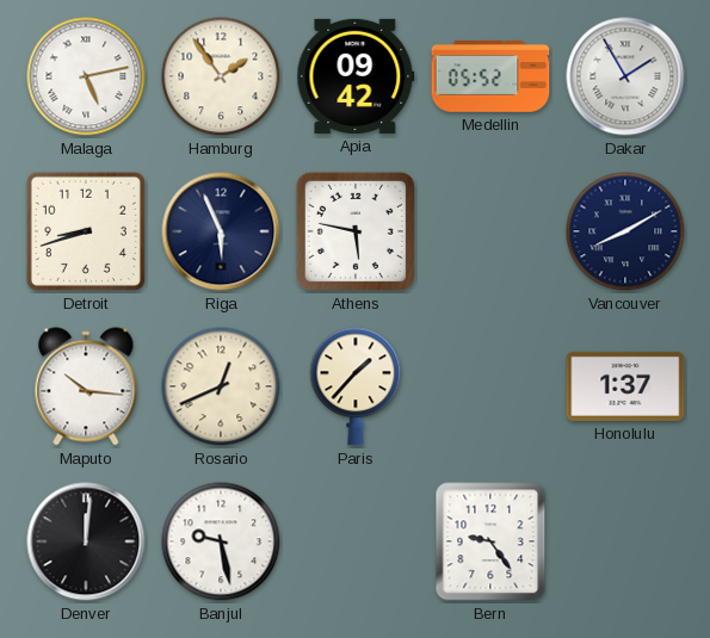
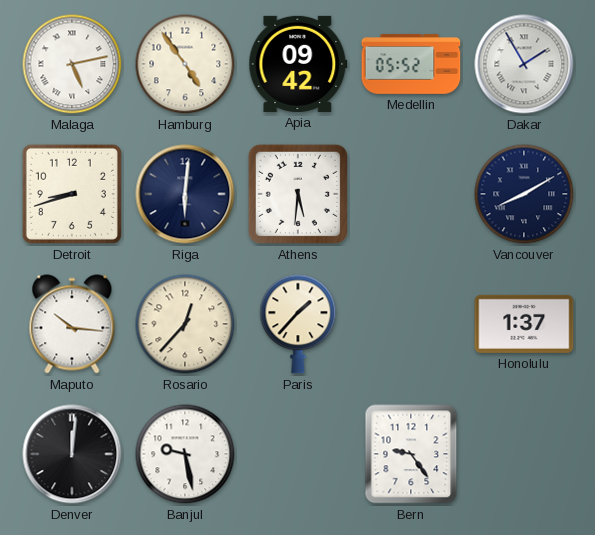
Hamburg: 1:54 -> 4:54 (185, 64)
Riga: 5:56 -> 6:01 (185, 194)
Athens: 5:47 -> 5:31 (298, 194)
Rosario: 12:41 -> 12:37 (185, 324)
